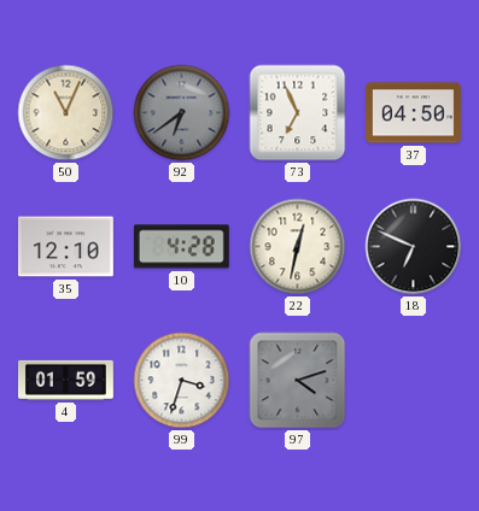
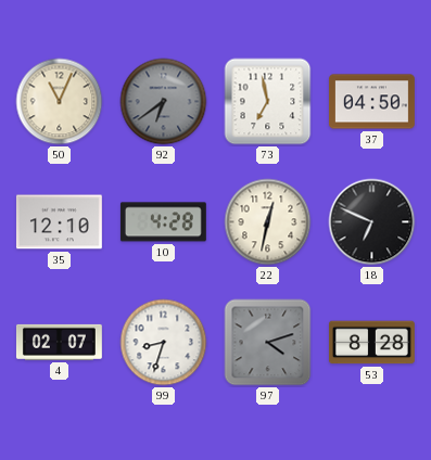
73: 6:56 -> 6:58 (268, 102)
4: 01:59 -> 02:07 (59, 342)
99: 3:33 -> 8:33 (164, 343)
53: none -> 8:28 (371, 343)
